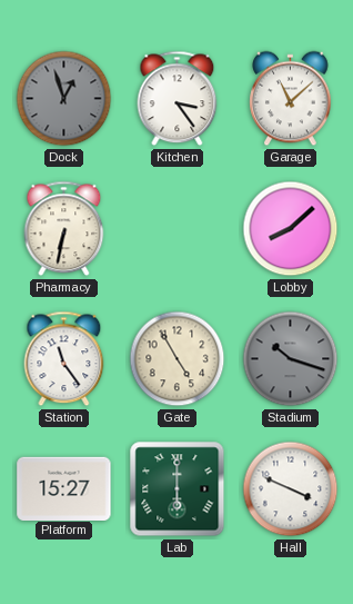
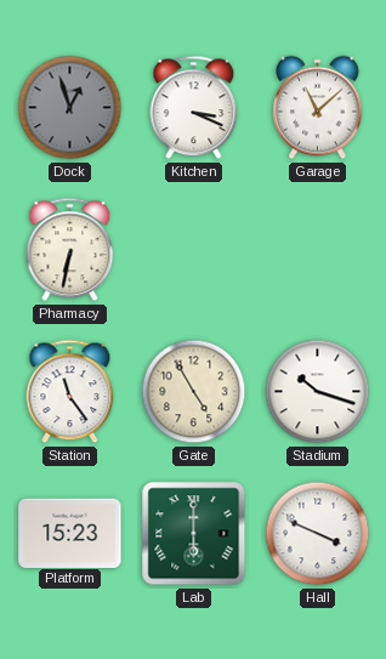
Kitchen: 3:24 -> 3:19 (194, 108)
Lobby: 8:08 -> none (291, 229)
Stadium dial: grey -> white (318, 392)
Platform: 15:27 -> 15:23 (70, 533)
